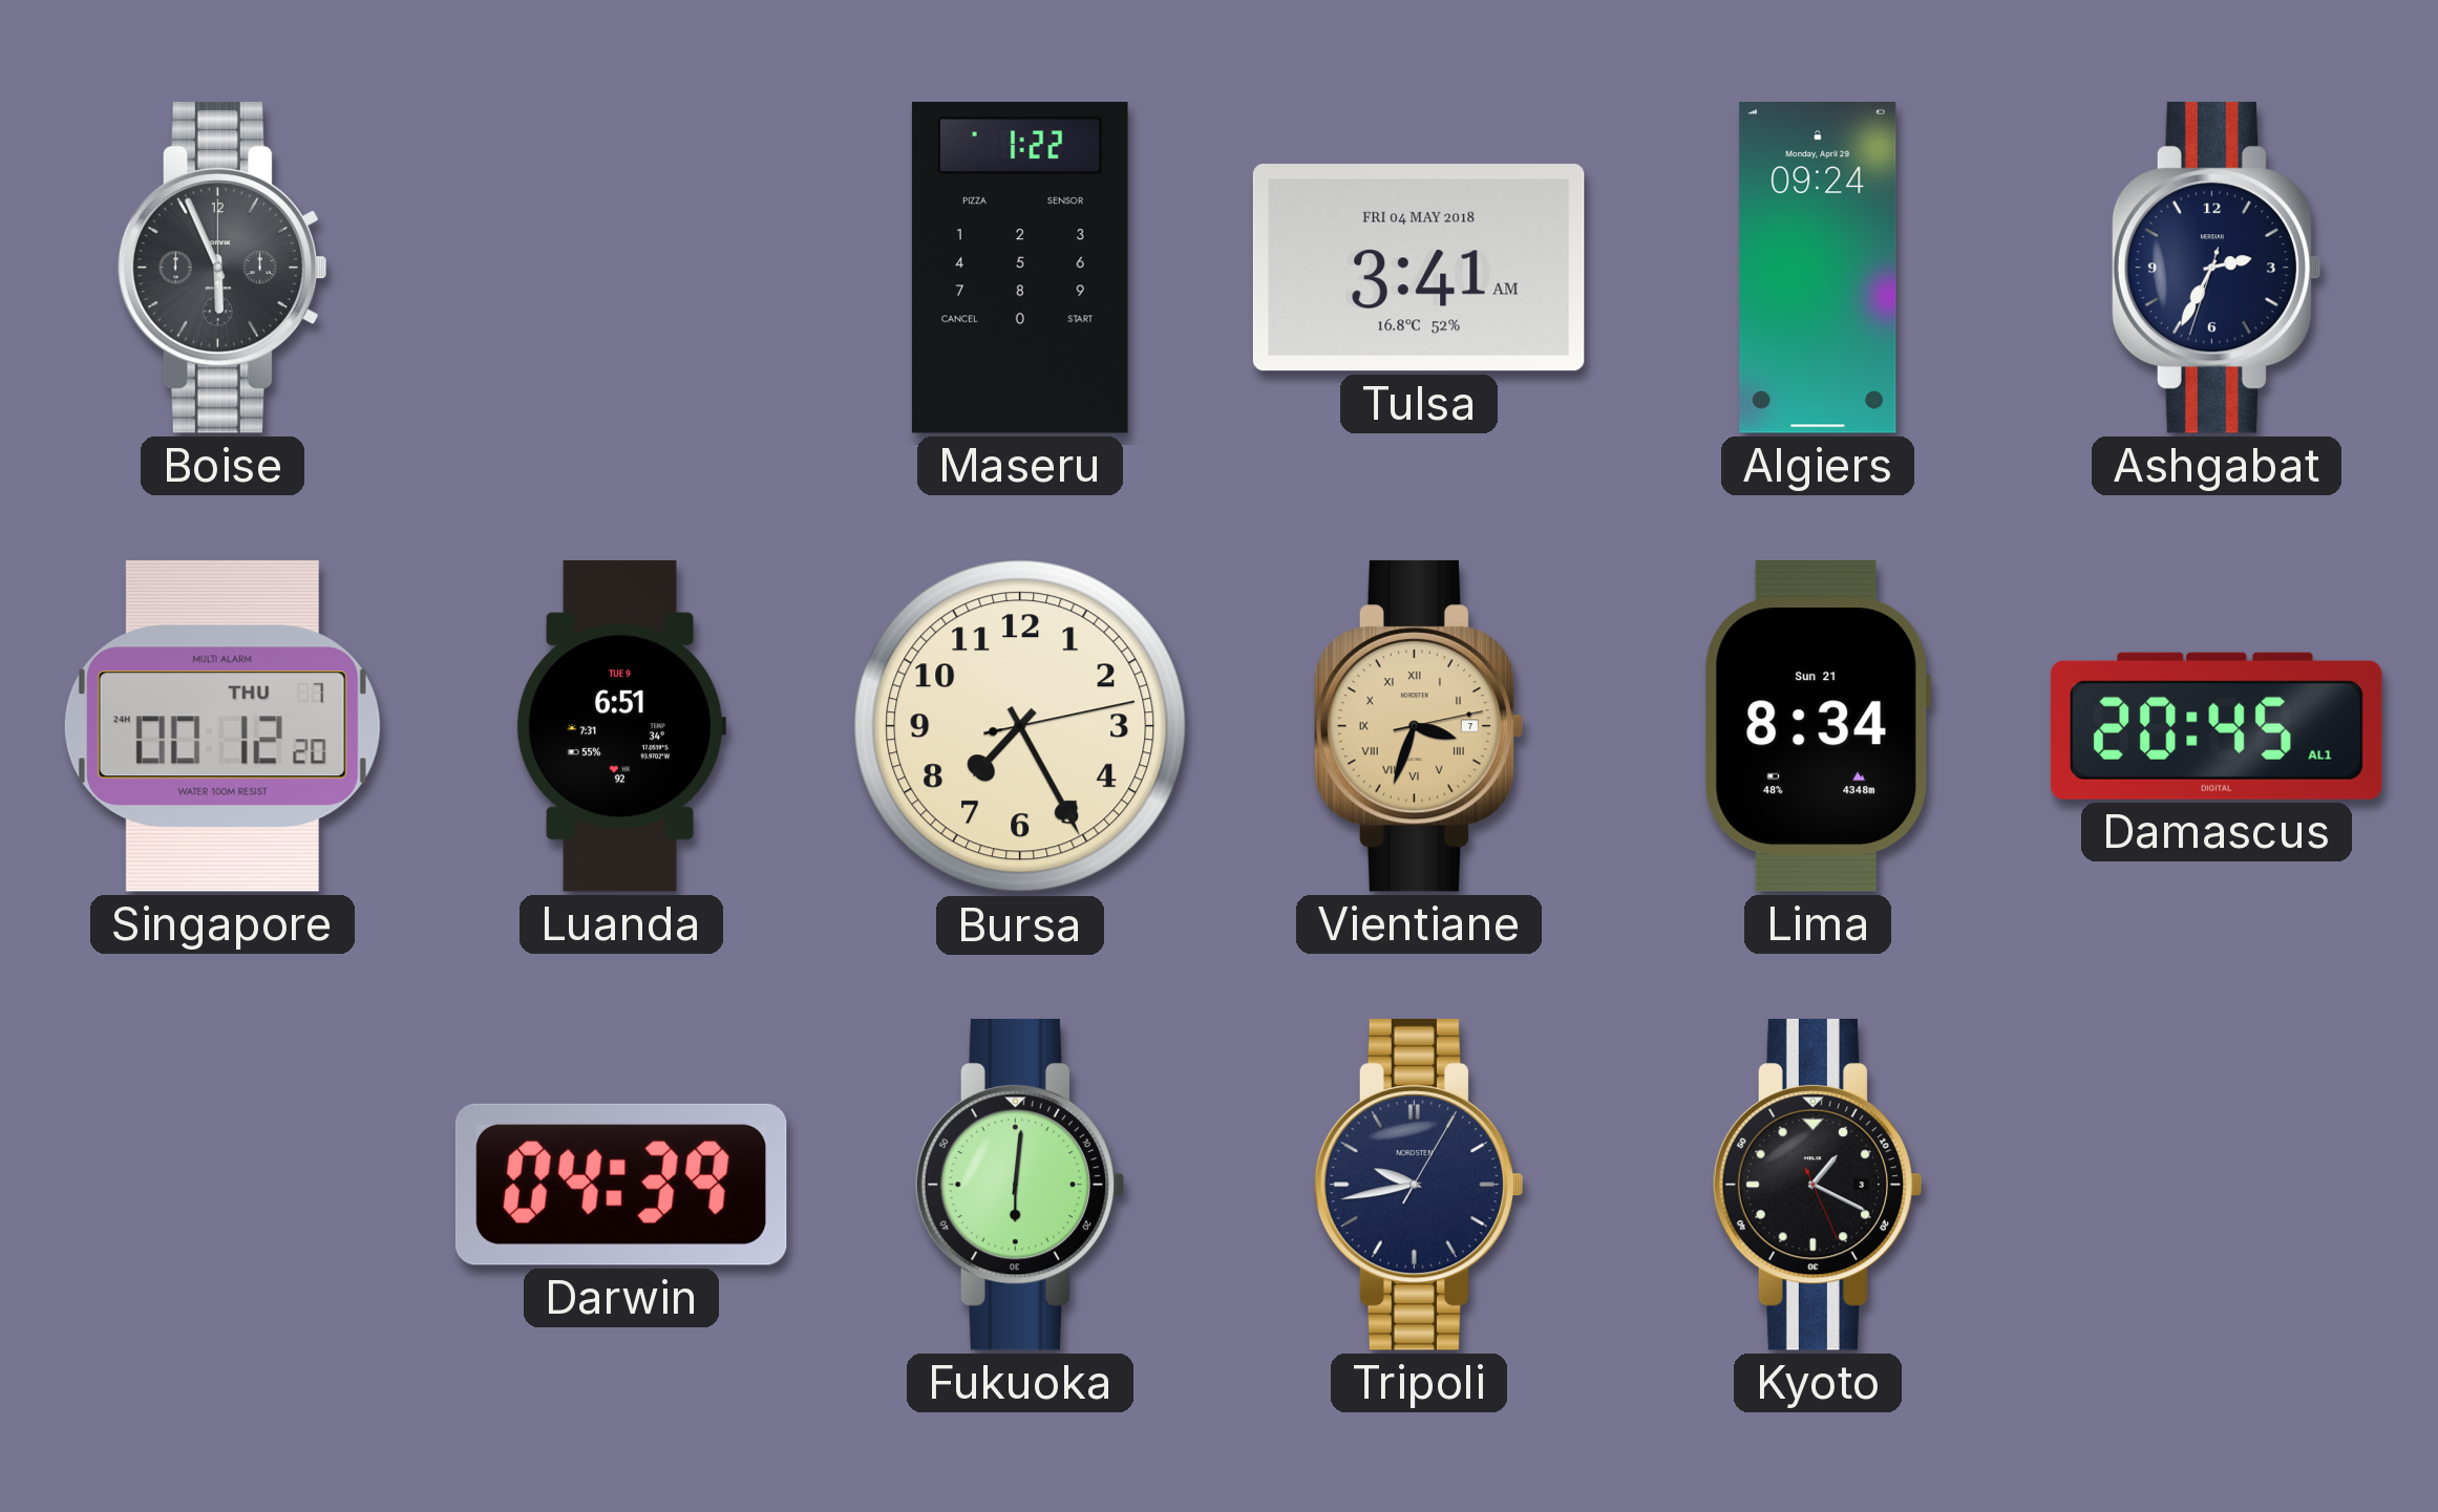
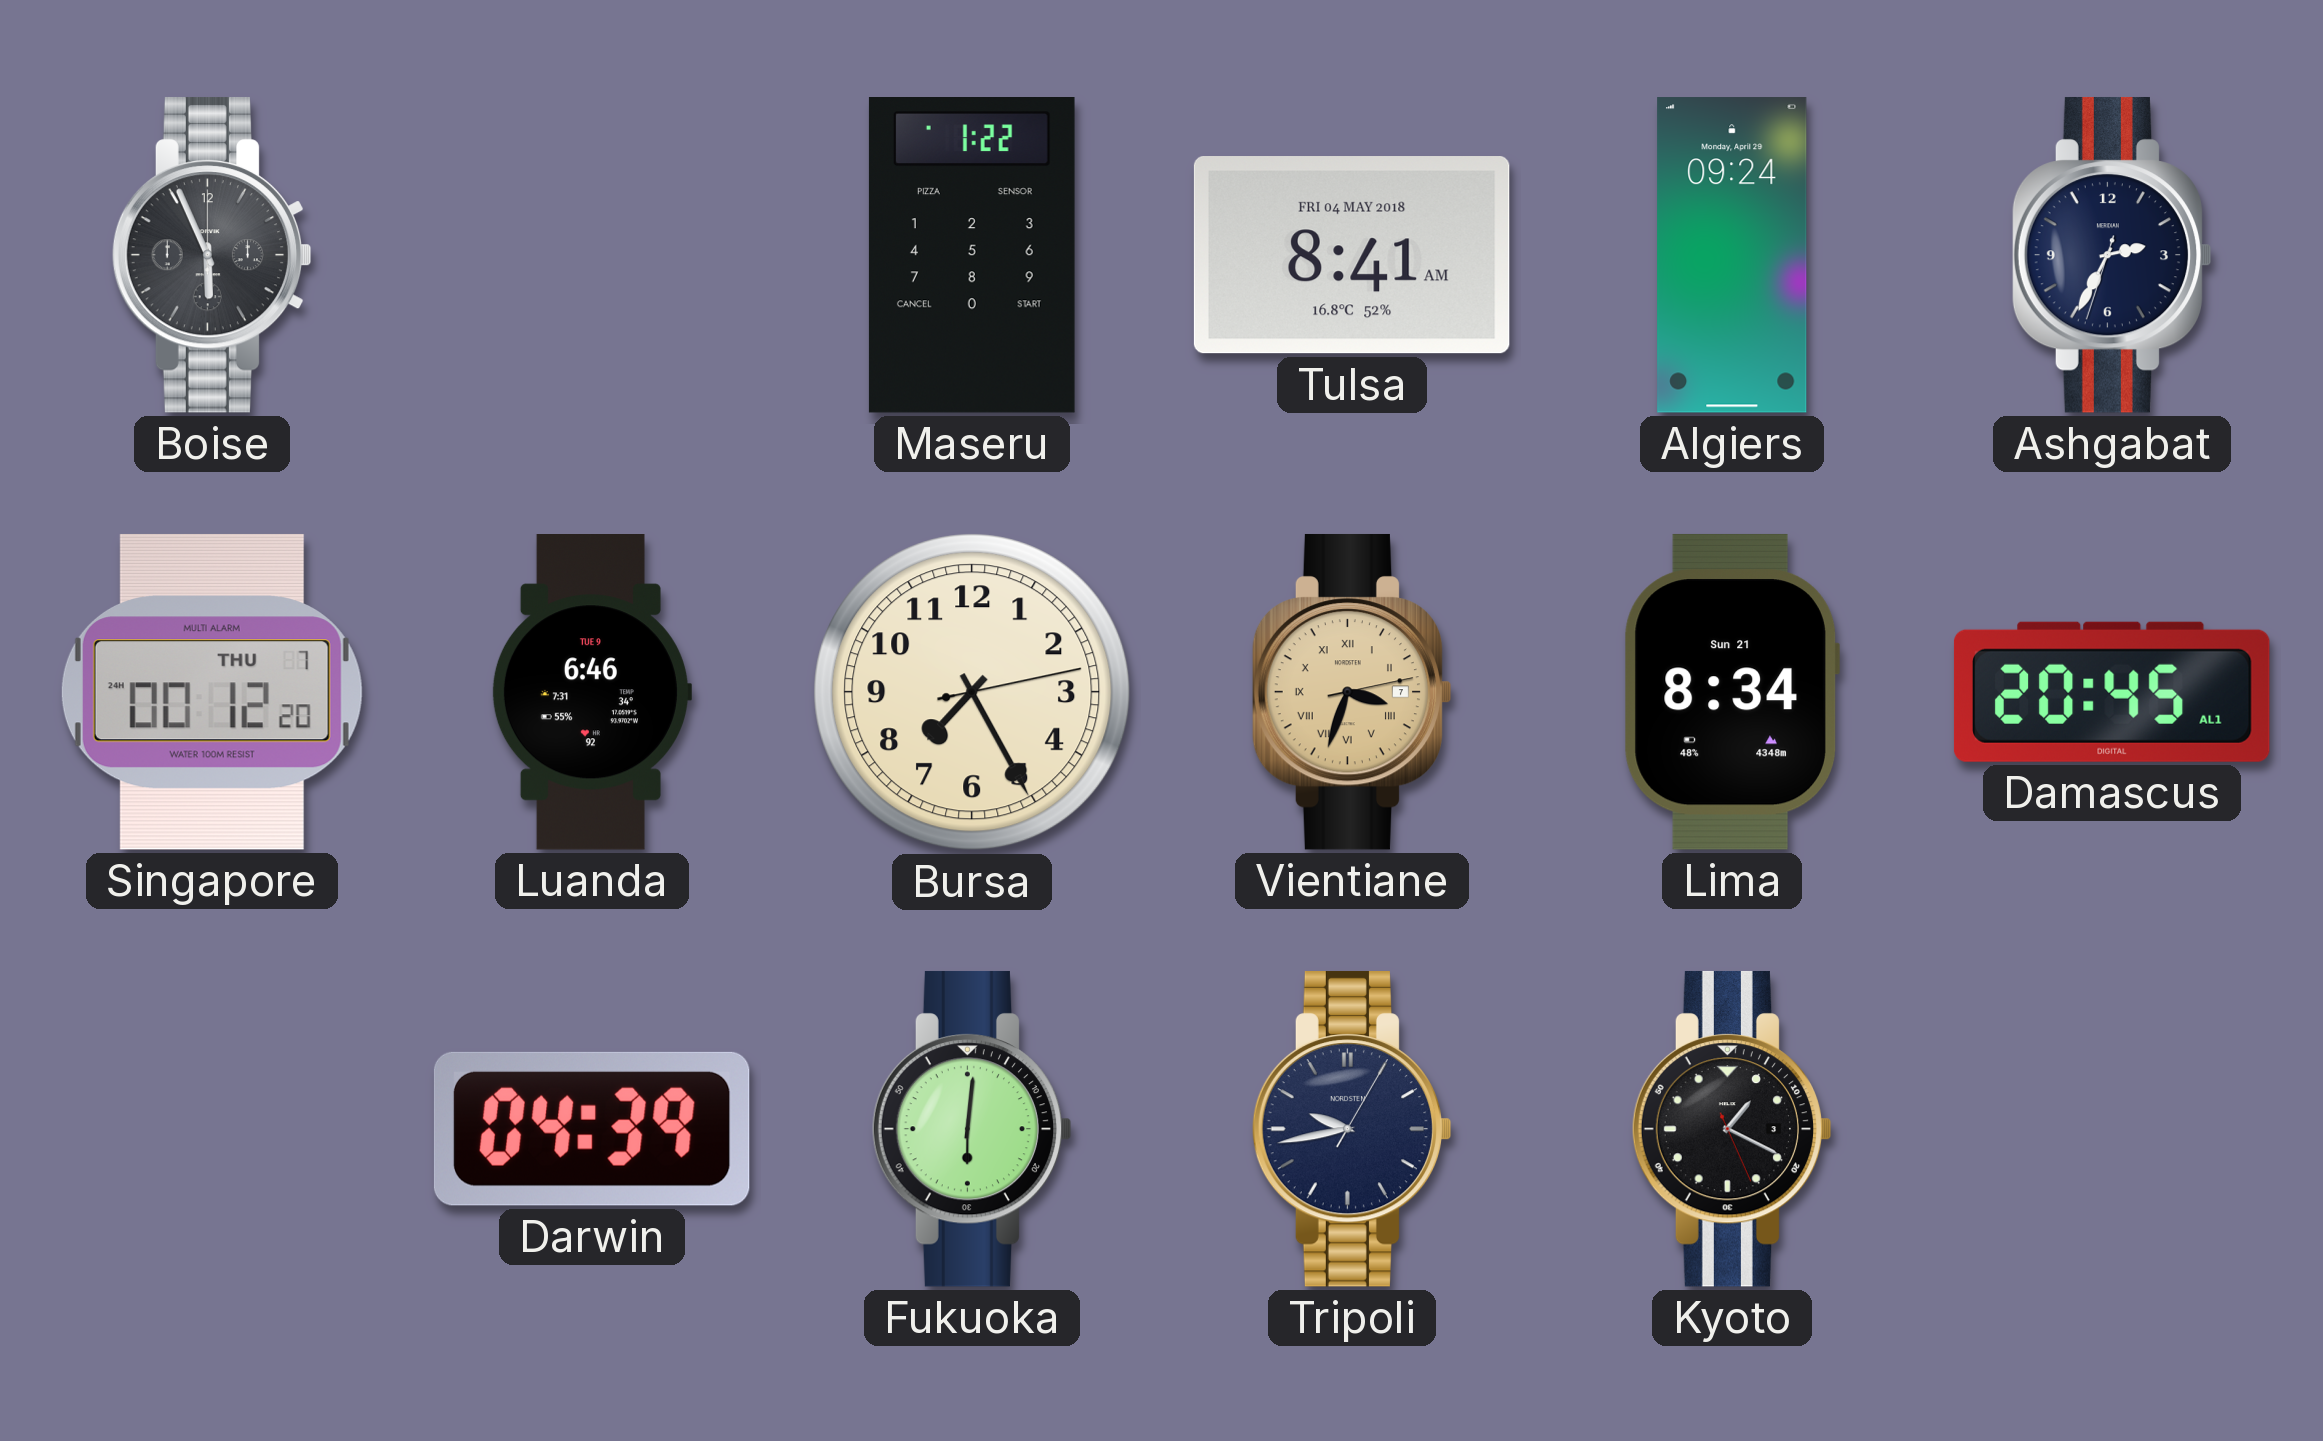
Tulsa: 3:41 -> 8:41 (1352, 255)
Luanda: 6:51 -> 6:46 (591, 693)
